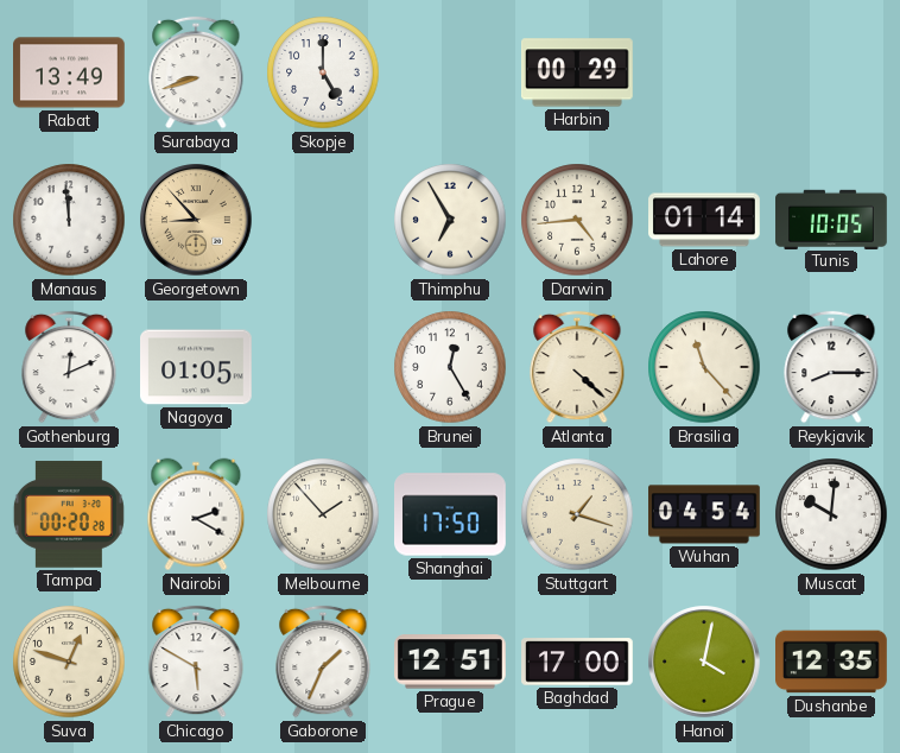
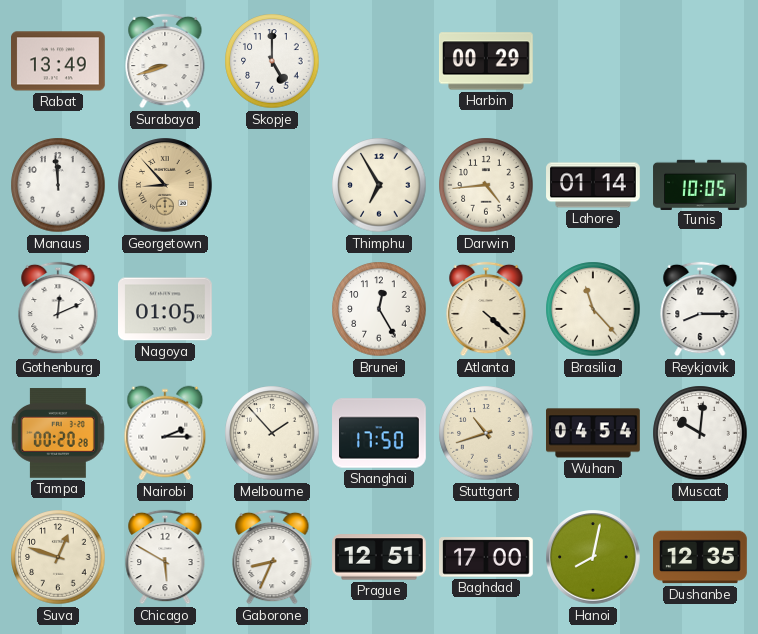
Nairobi: 2:20 -> 2:15 (165, 433)
Stuttgart: 1:18 -> 10:42 (486, 433)
Gaborone: 1:34 -> 8:34 (272, 557)
Hanoi: 4:02 -> 8:02 (593, 557)
